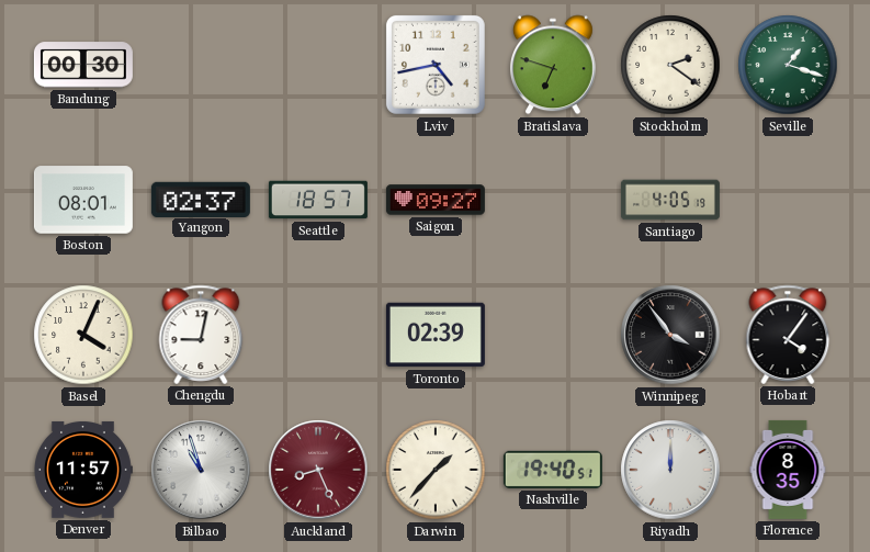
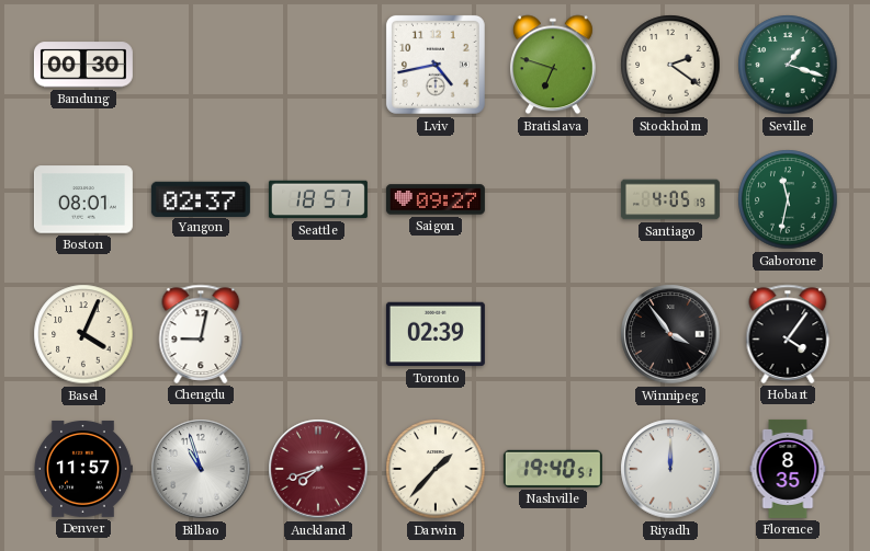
Gaborone: none -> 11:32 (788, 199)
Auckland: 8:26 -> 7:42 (318, 469)
